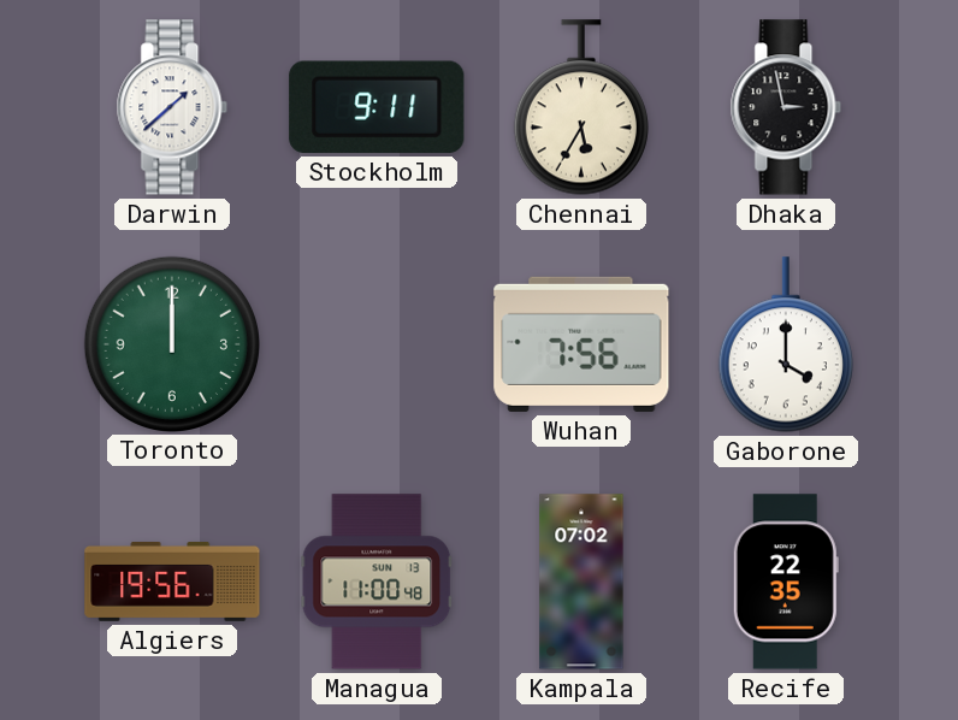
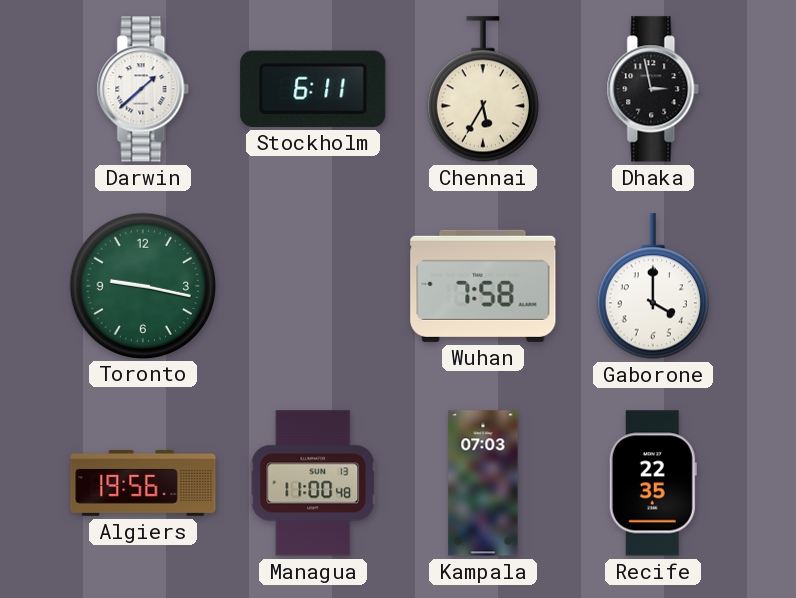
Stockholm: 9:11 -> 6:11 (313, 89)
Toronto: 12:00 -> 9:17 (142, 285)
Wuhan: 7:56 -> 7:58 (483, 286)
Kampala: 07:02 -> 07:03 (483, 483)
